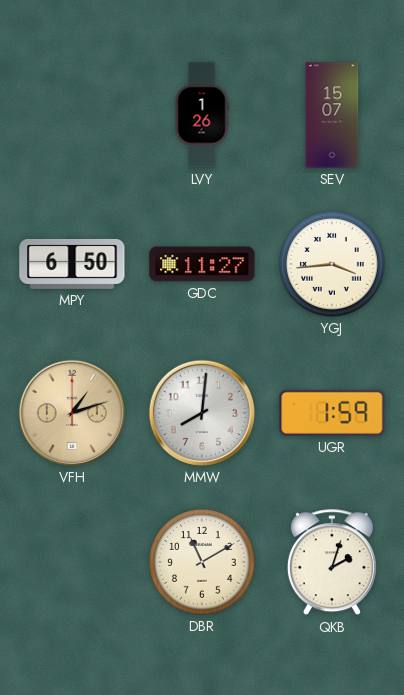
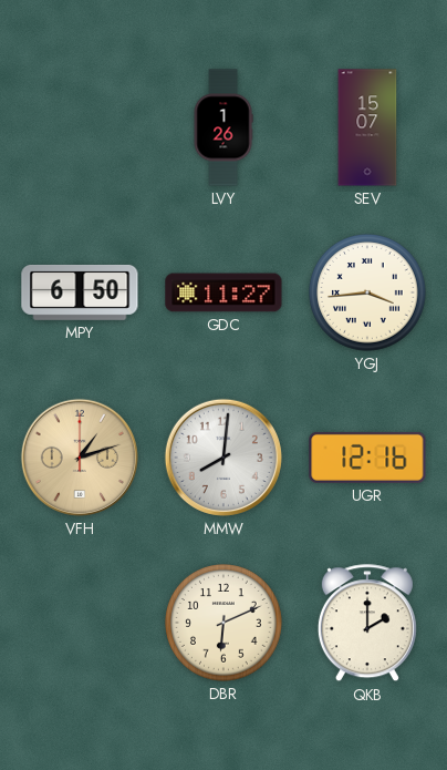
UGR: 1:59 -> 12:16 (367, 458)
DBR: 11:10 -> 6:11 (225, 624)
QKB: 2:03 -> 2:00 (367, 624)
